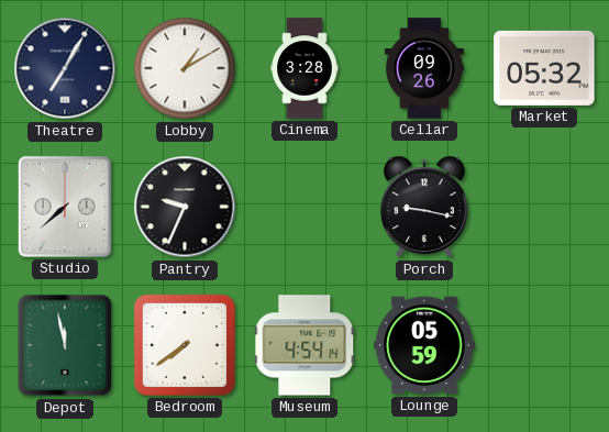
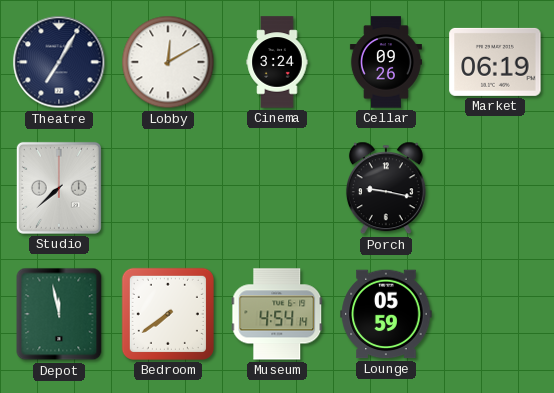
Lobby: 1:10 -> 12:10 (168, 62)
Cinema: 3:28 -> 3:24 (277, 62)
Market: 05:32 -> 06:19 (495, 62)
Pantry: 9:34 -> none (185, 207)
